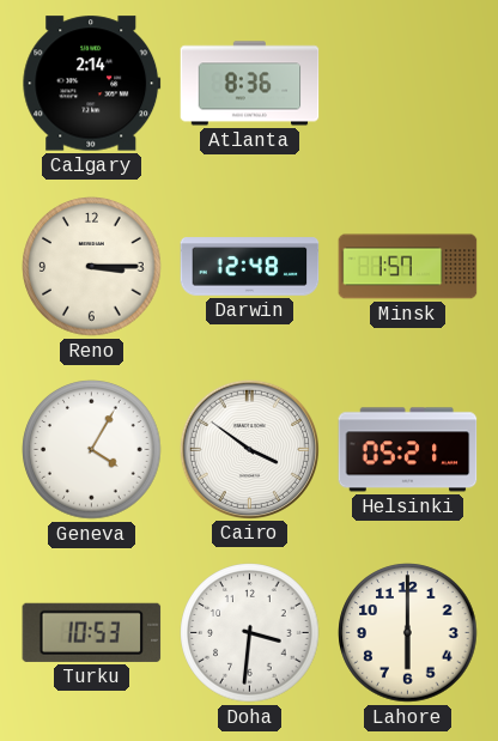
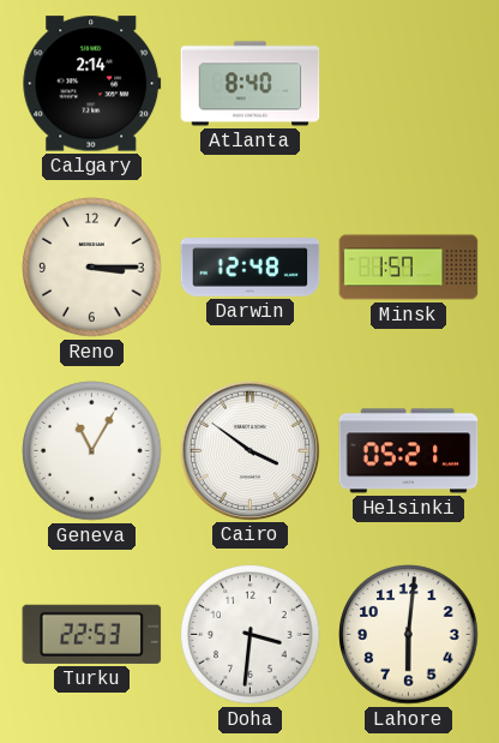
Atlanta: 8:36 -> 8:40 (251, 84)
Geneva: 4:05 -> 11:05 (92, 451)
Turku: 10:53 -> 22:53 (92, 634)
Lahore: 6:00 -> 6:01 (409, 635)
